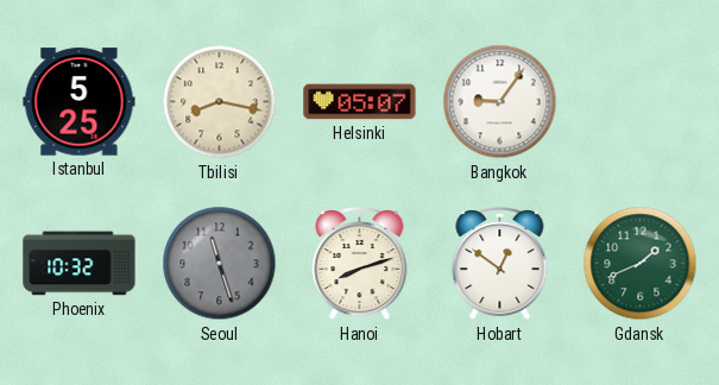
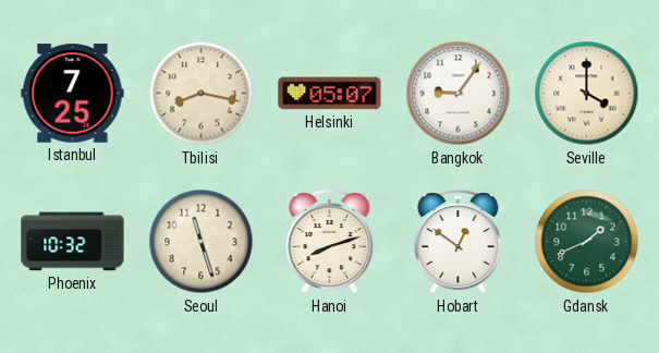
Istanbul: 5:25 -> 7:25 (73, 94)
Seville: none -> 4:00 (587, 94)
Seoul dial: grey -> cream (202, 242)
